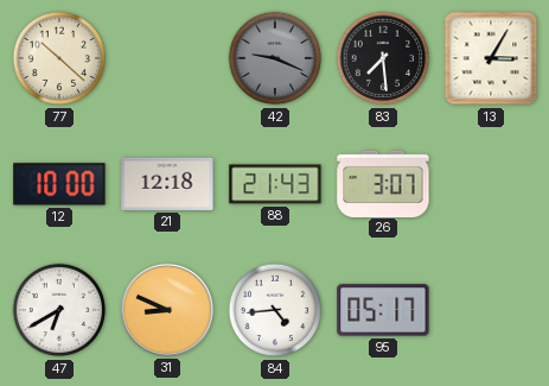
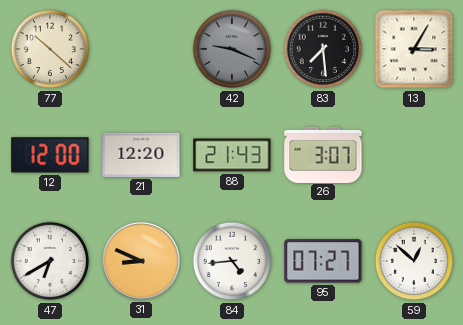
12: 10:00 -> 12:00 (50, 155)
21: 12:18 -> 12:20 (141, 155)
95: 05:17 -> 07:27 (323, 261)
59: none -> 12:52 (414, 261)
